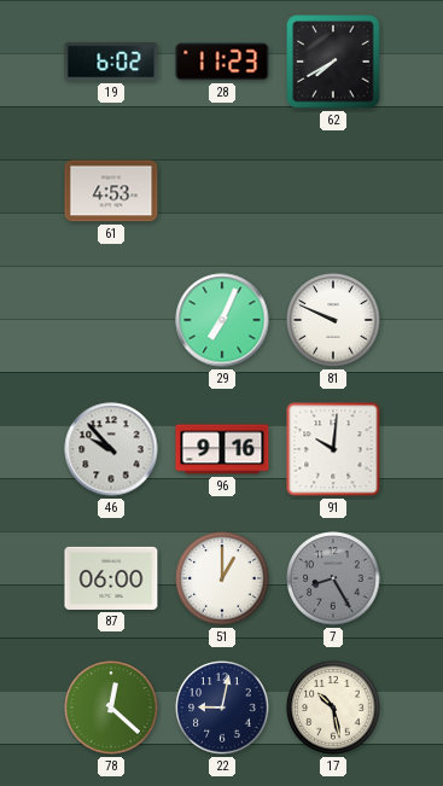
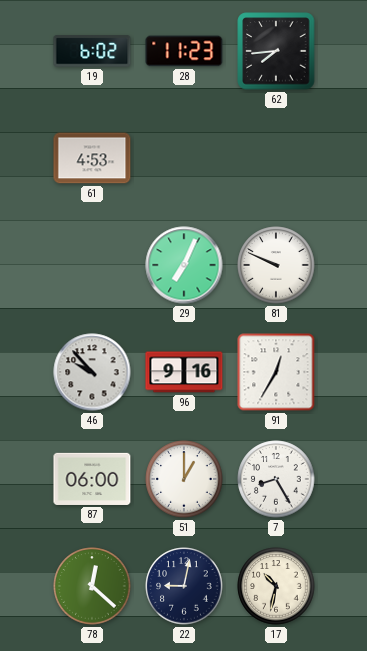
62: 7:40 -> 7:44 (276, 51)
91: 10:01 -> 12:35 (276, 372)
7 dial: grey -> white (276, 479)
17: 10:28 -> 10:32 (276, 586)
